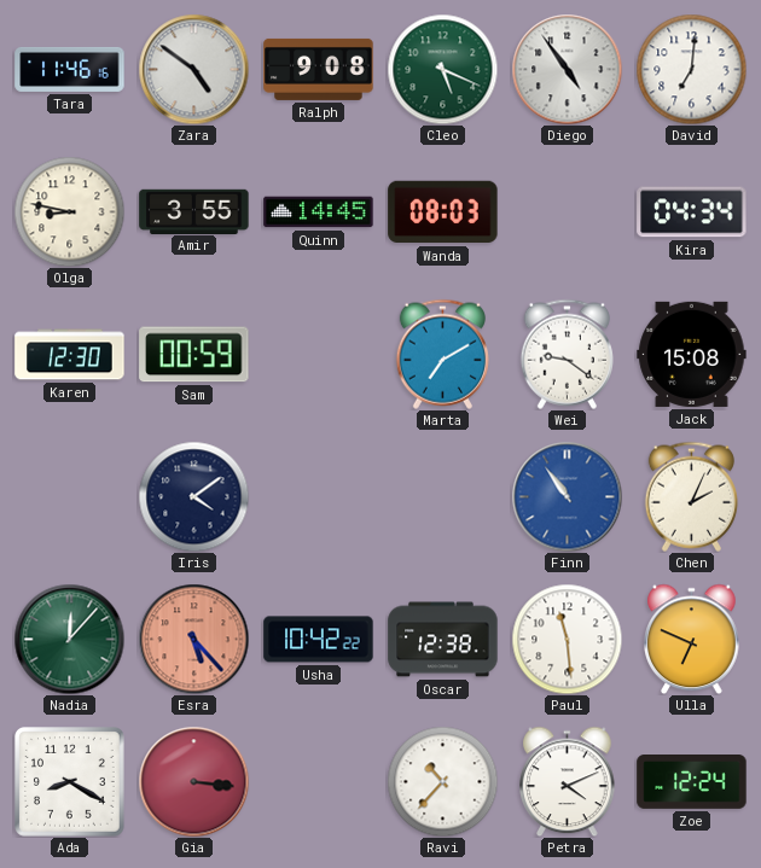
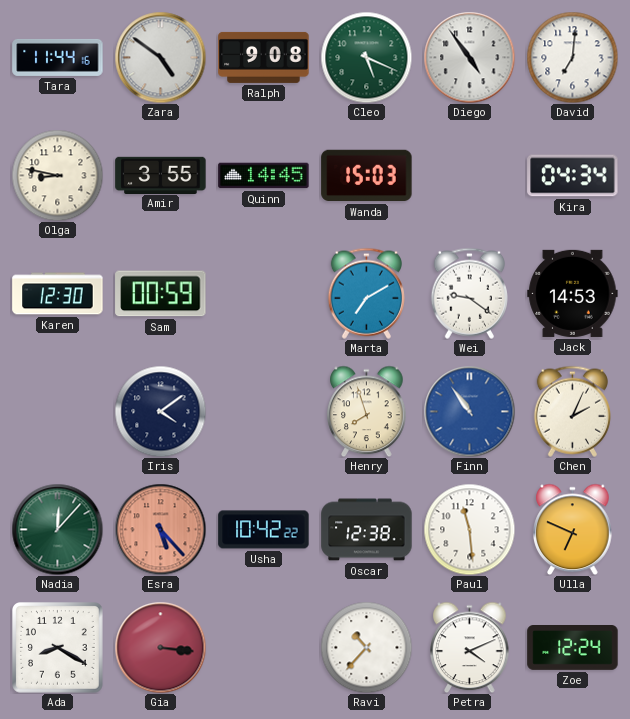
Tara: 11:46 -> 11:44 (58, 57)
Wanda: 08:03 -> 15:03 (367, 176)
Jack: 15:08 -> 14:53 (573, 293)
Henry: none -> 7:57 (367, 411)
